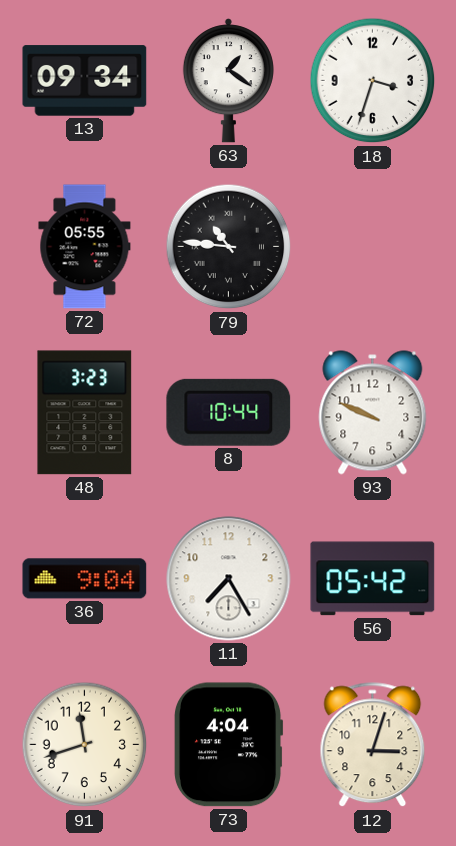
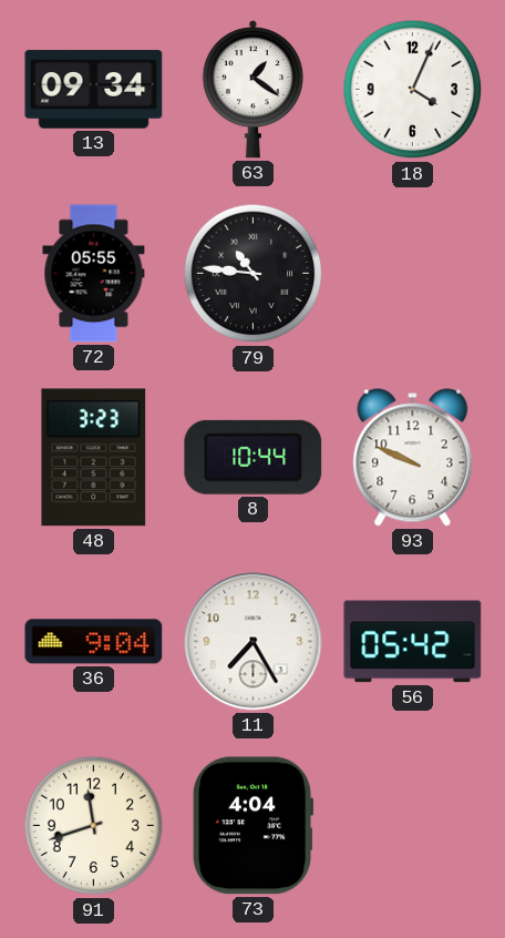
18: 3:33 -> 4:04 (413, 90)
12: 3:03 -> none (373, 745)
